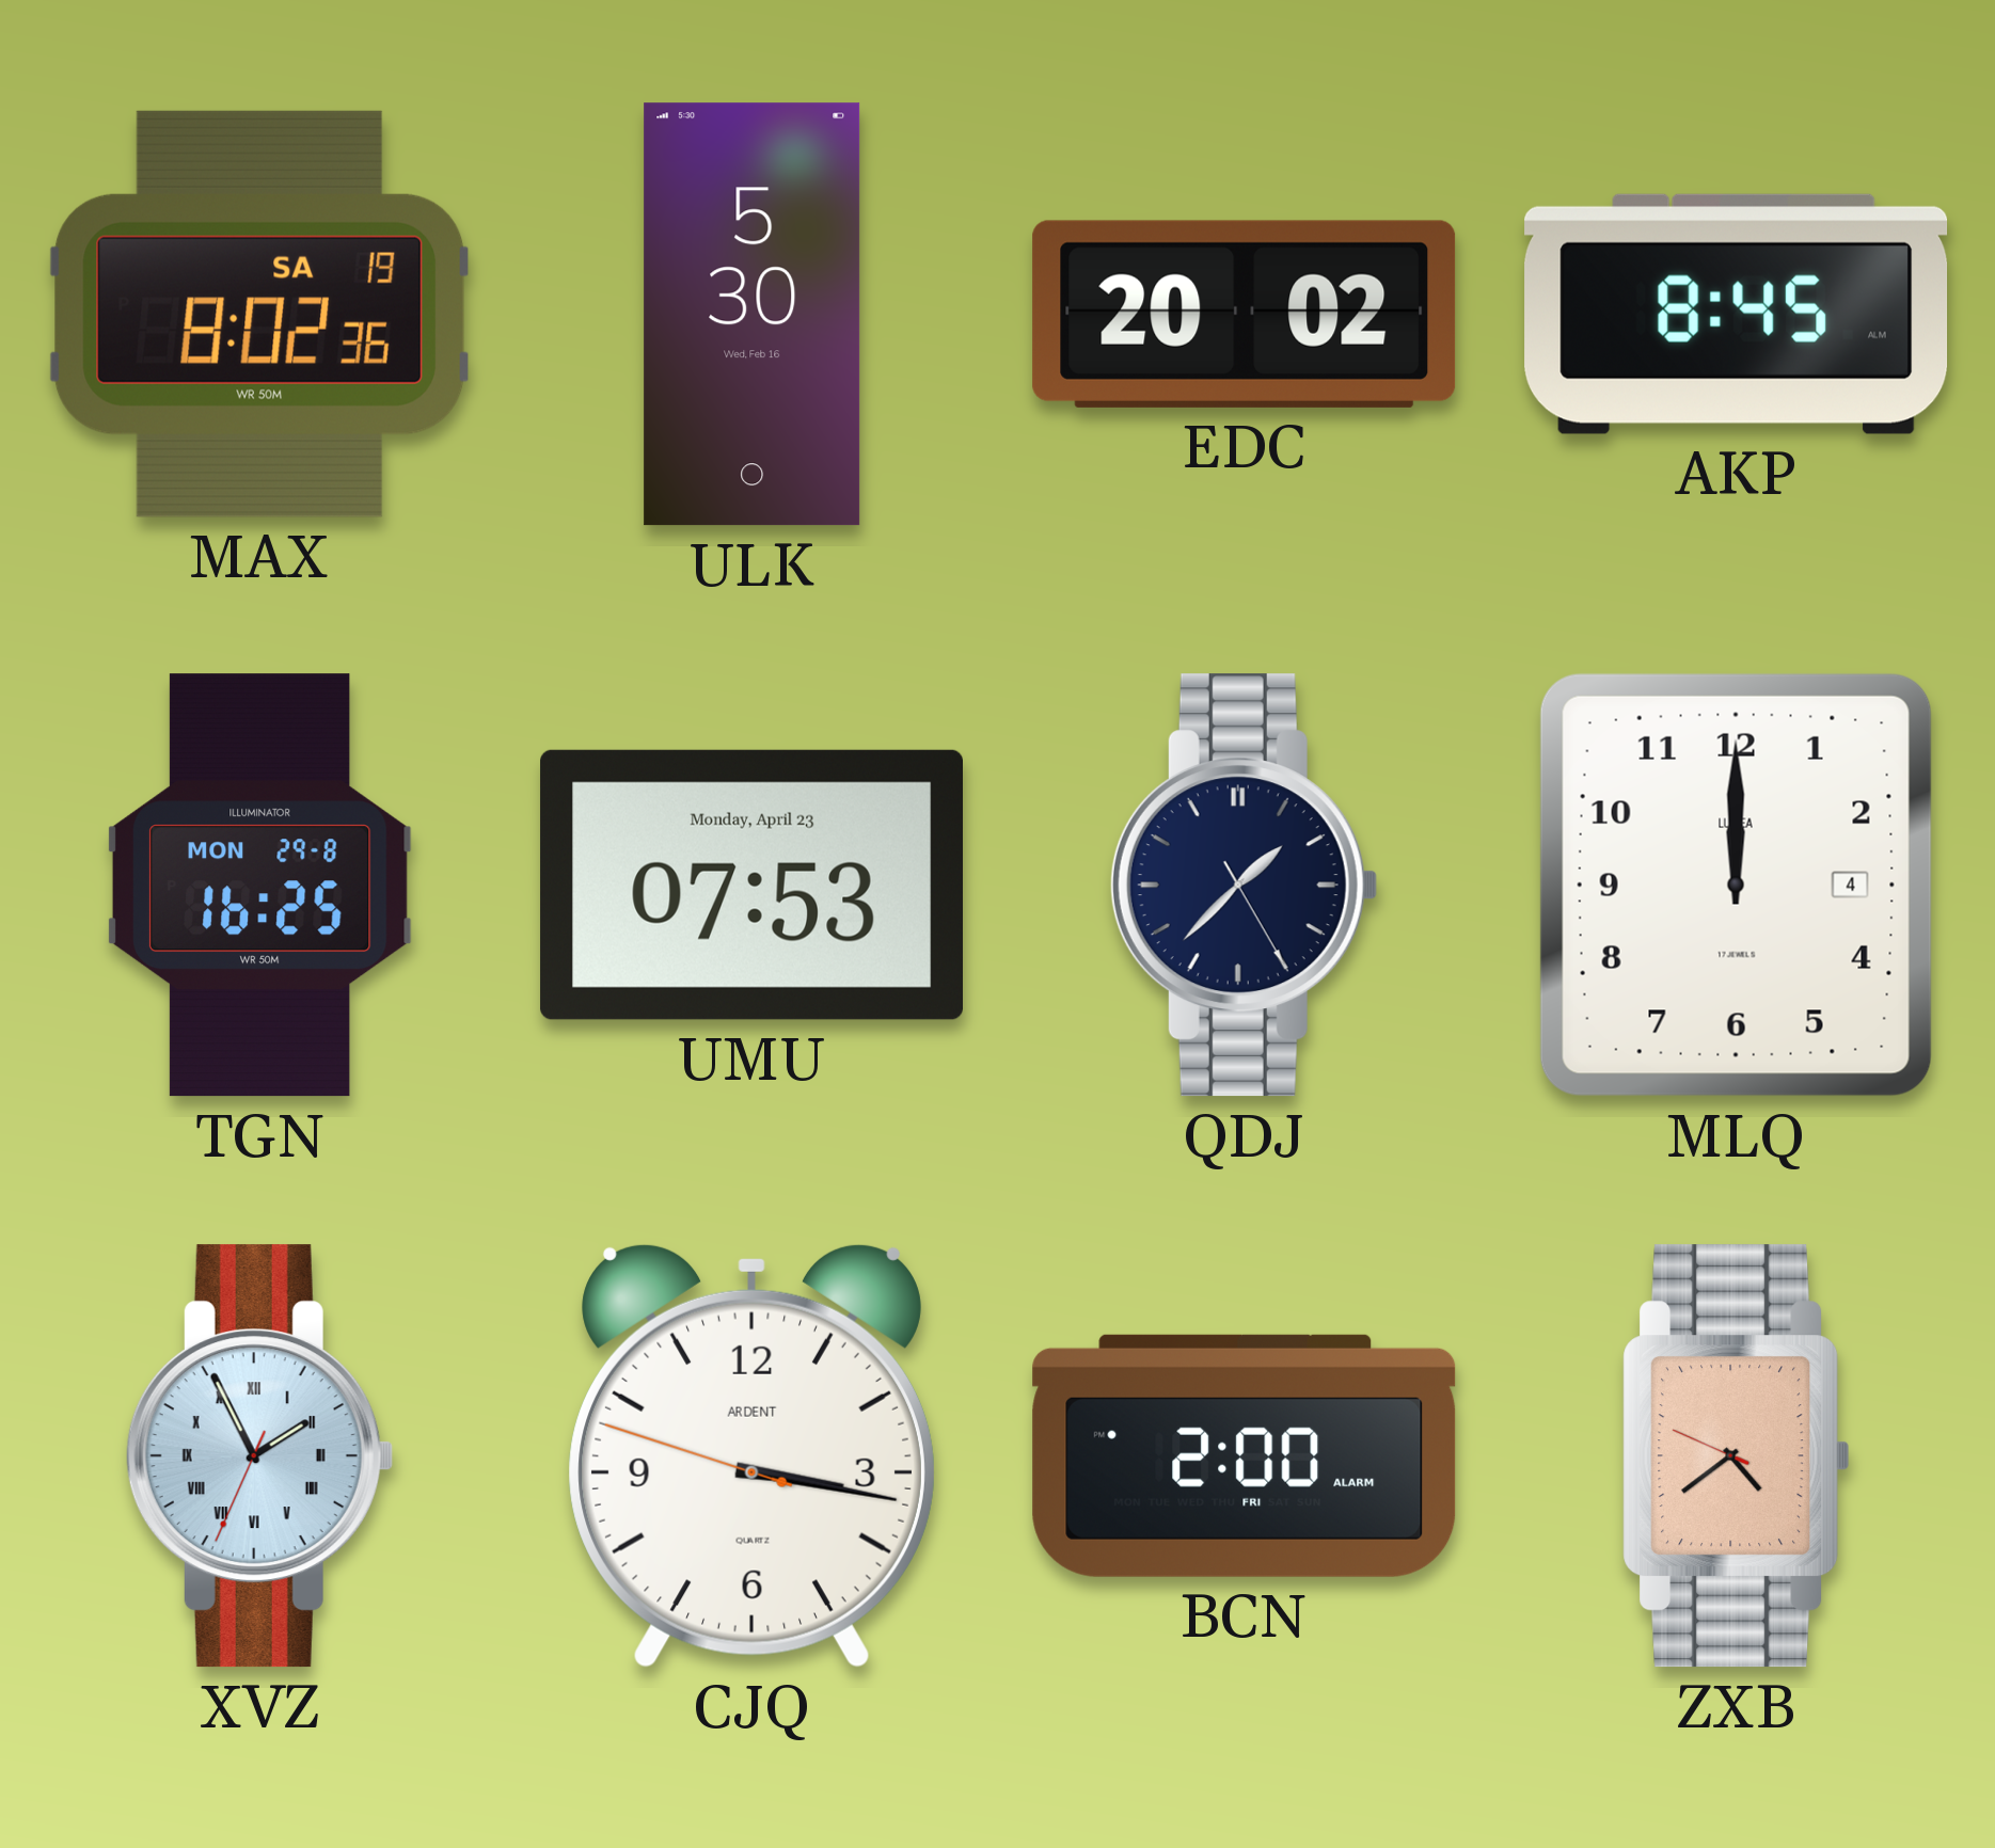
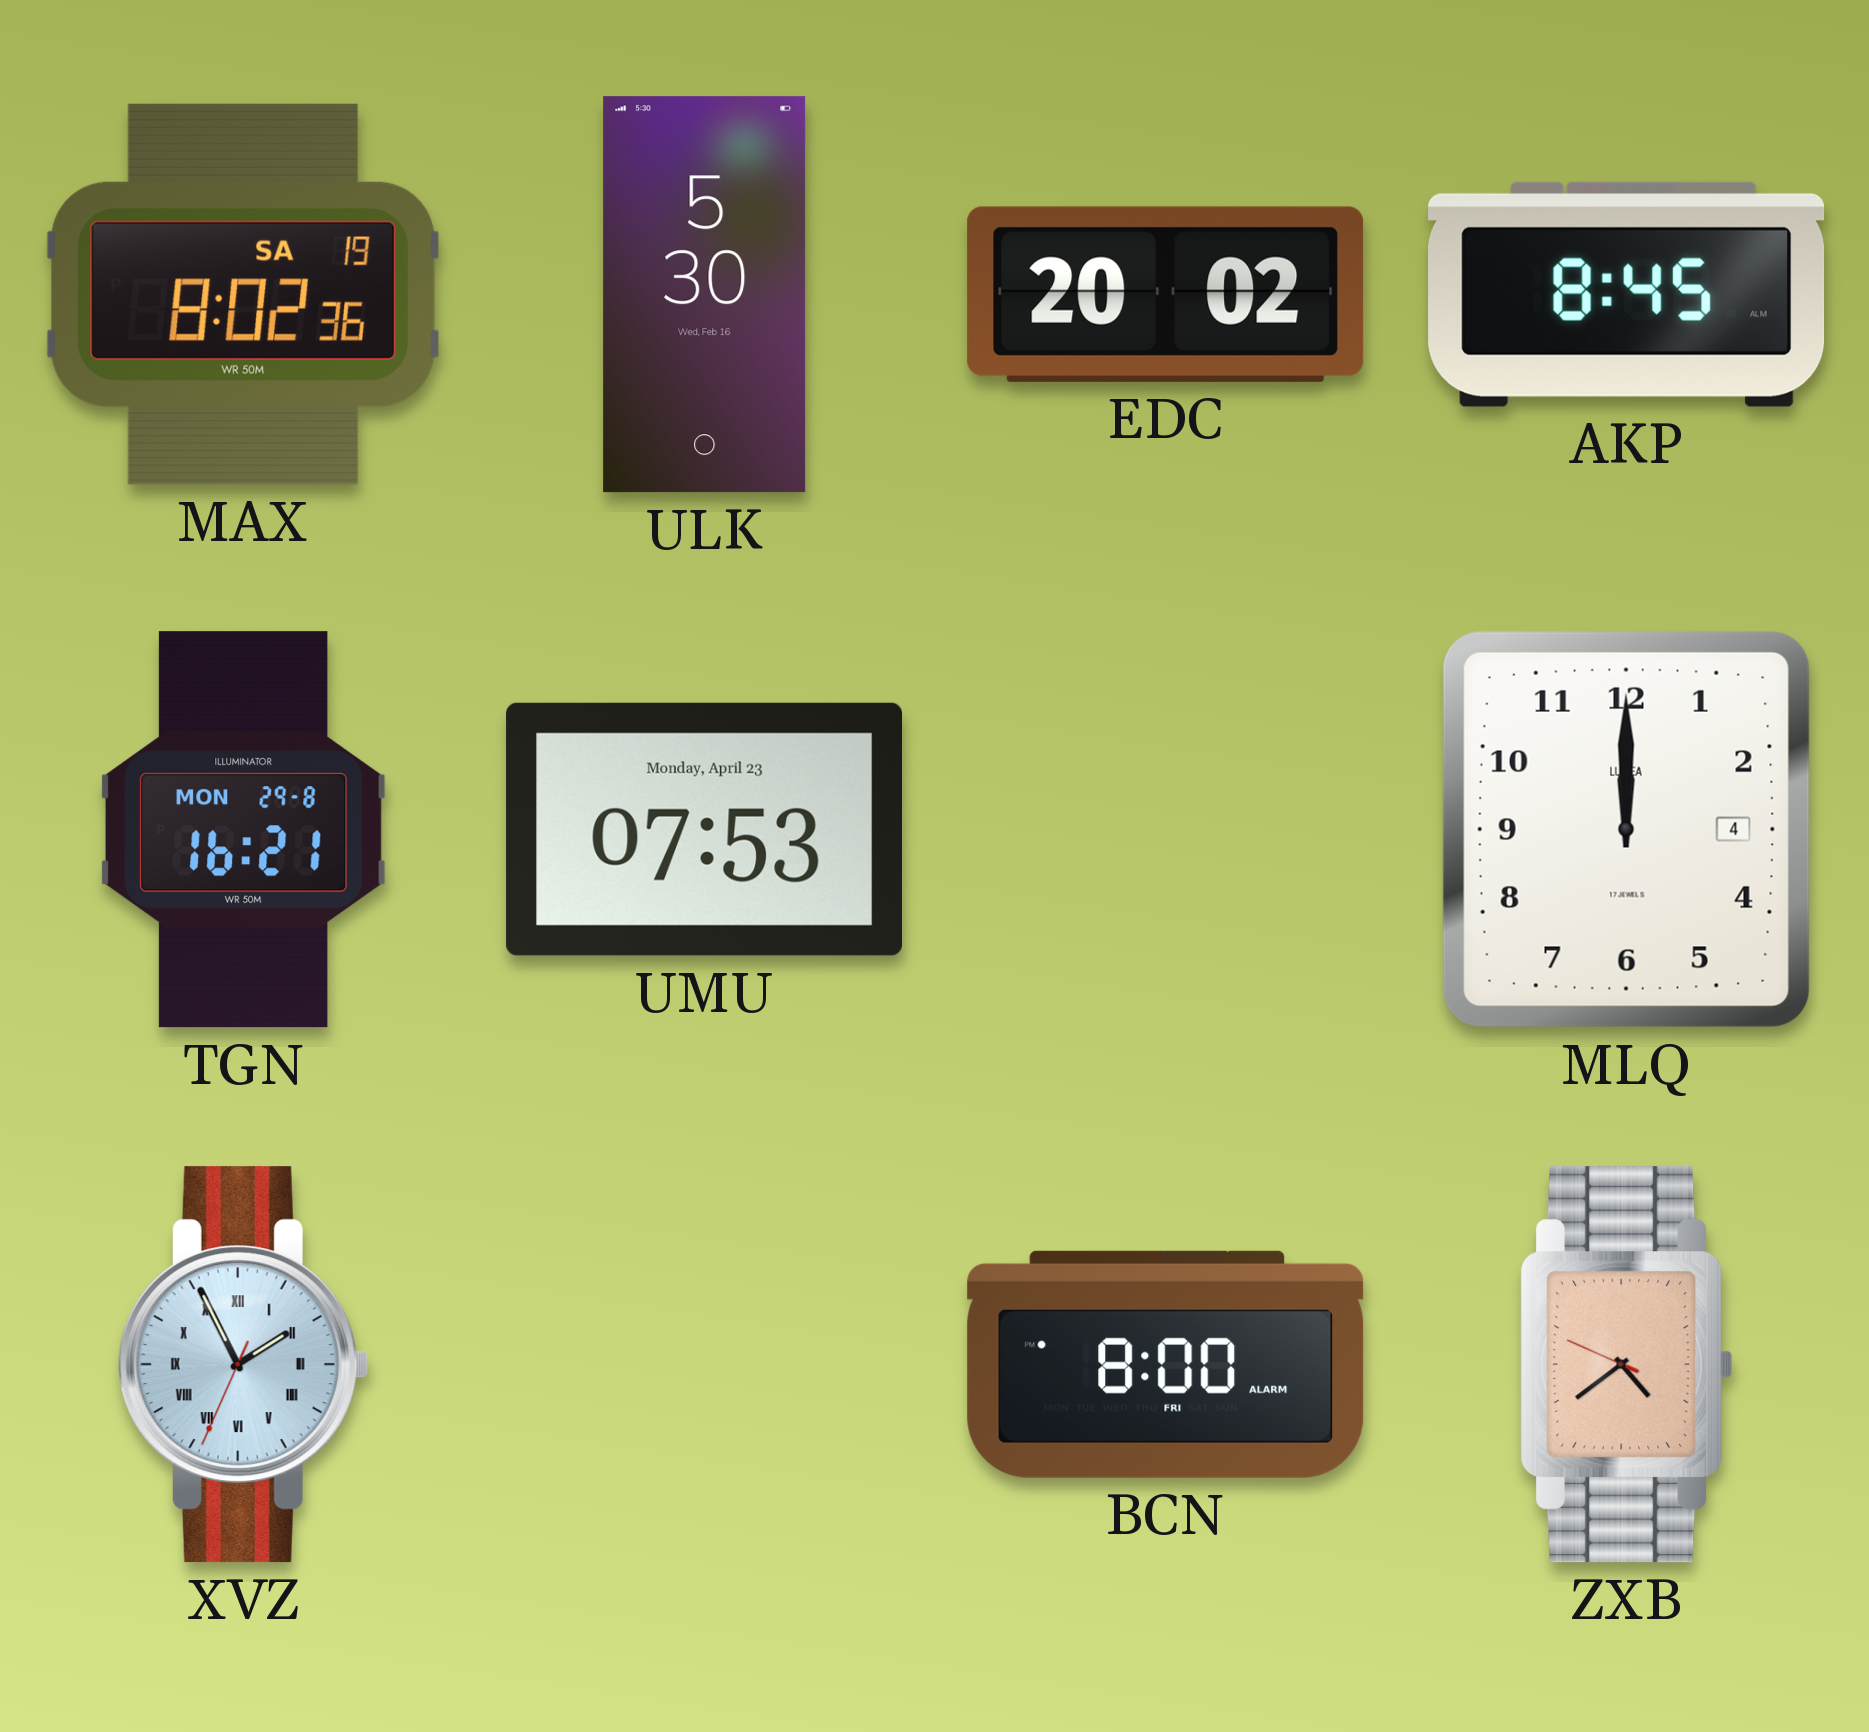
TGN: 16:25 -> 16:21 (243, 830)
QDJ: 1:37 -> none (1244, 886)
CJQ: 3:16 -> none (751, 1455)
BCN: 2:00 -> 8:00 (1166, 1364)
